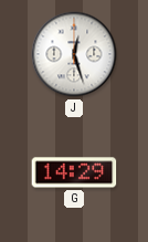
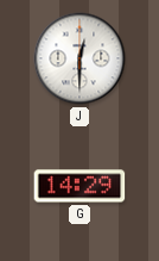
J: 12:27 -> 12:30 (79, 58)
